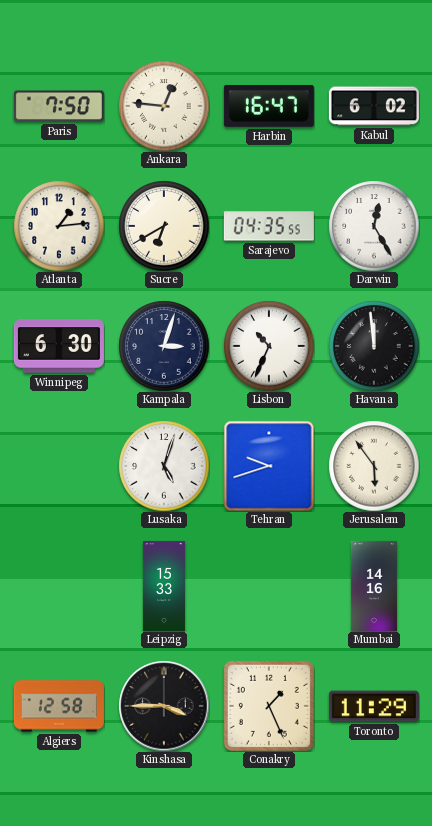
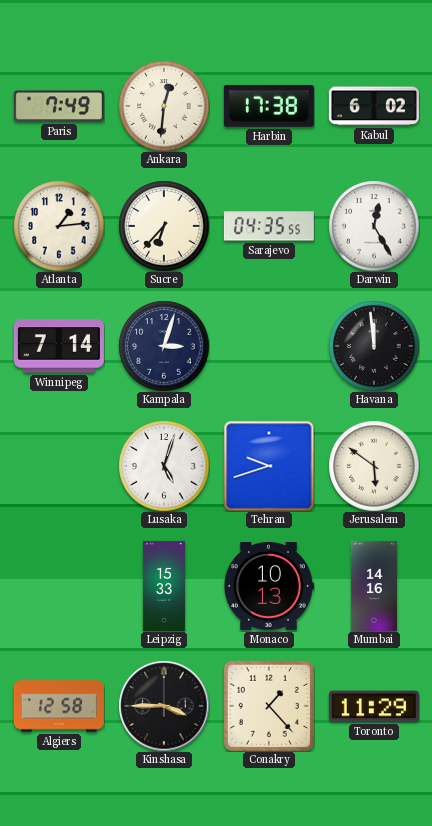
Paris: 7:50 -> 7:49 (59, 106)
Ankara: 12:46 -> 12:31 (164, 106)
Harbin: 16:47 -> 17:38 (269, 106)
Sucre: 6:40 -> 6:37 (164, 226)
Winnipeg: 6:30 -> 7:14 (59, 346)
Lisbon: 10:34 -> none (269, 346)
Jerusalem: 5:54 -> 5:51 (374, 466)
Monaco: none -> 10:13 (269, 586)
Conakry: 1:26 -> 1:23 (269, 706)
